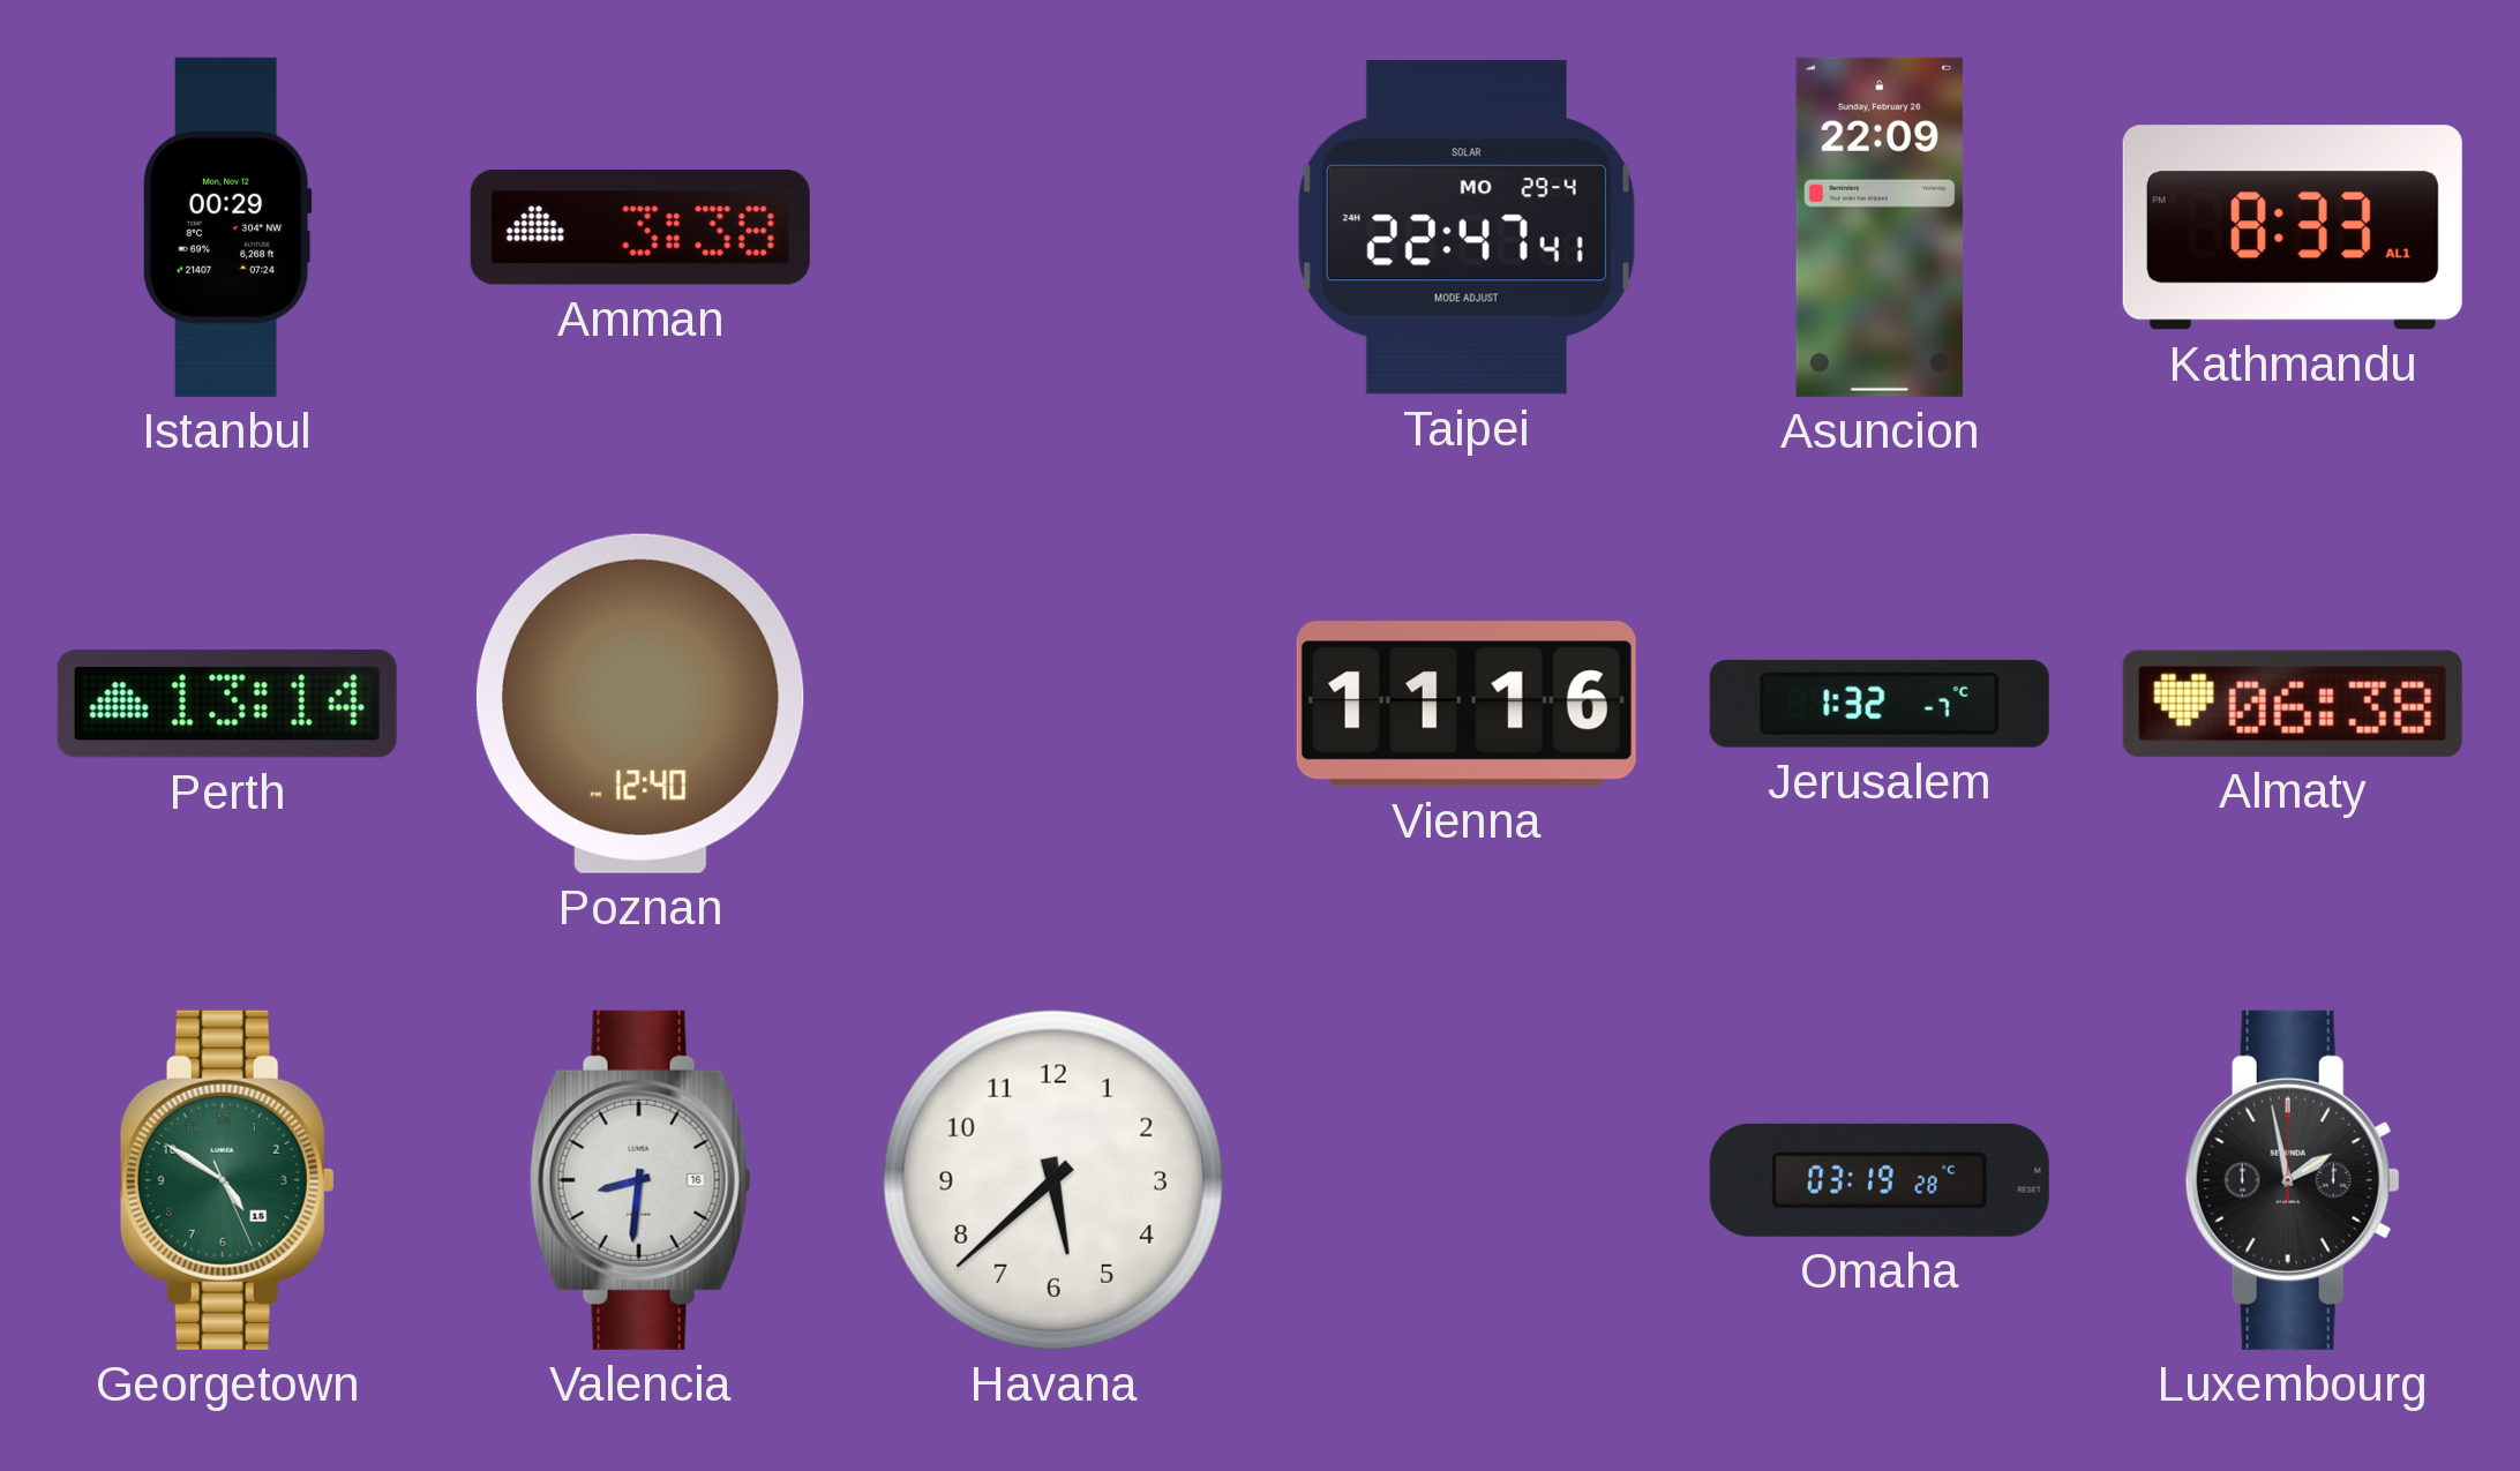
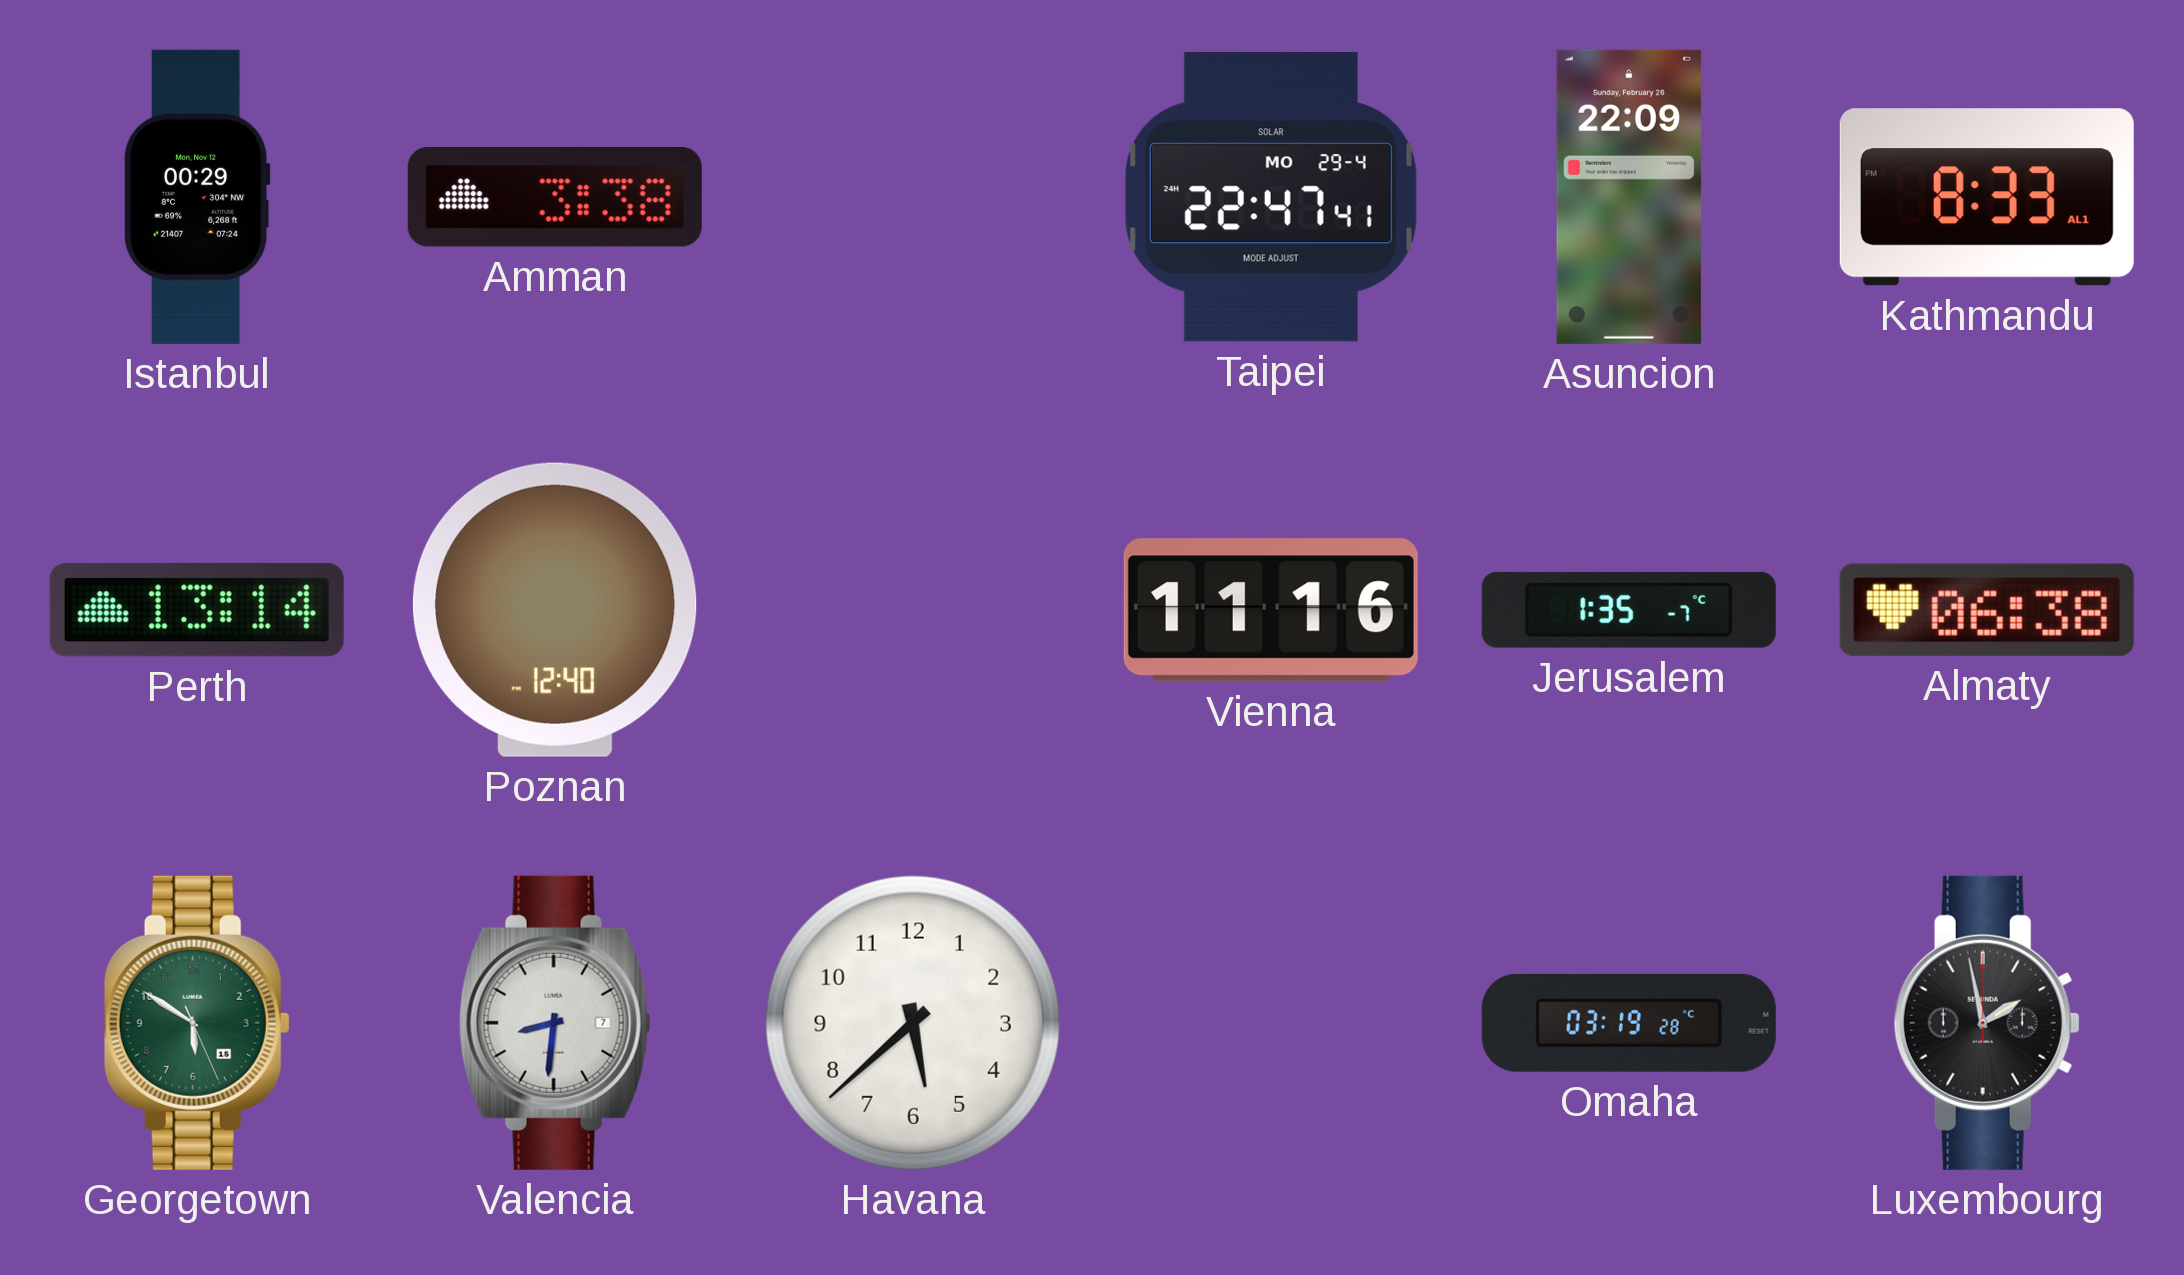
Jerusalem: 1:32 -> 1:35 (1629, 610)
Georgetown: 4:50 -> 5:50 (197, 1023)
Valencia date: 16 -> 7 (555, 1023)
